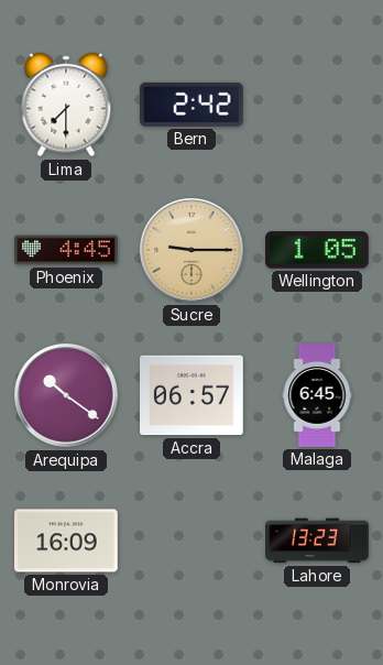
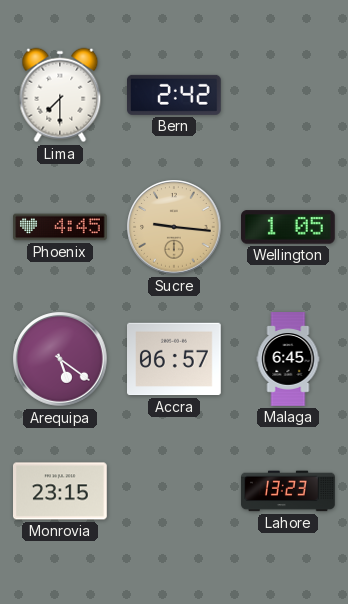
Sucre: 9:15 -> 9:16 (174, 227)
Arequipa: 10:21 -> 5:21 (60, 359)
Monrovia: 16:09 -> 23:15 (61, 491)
